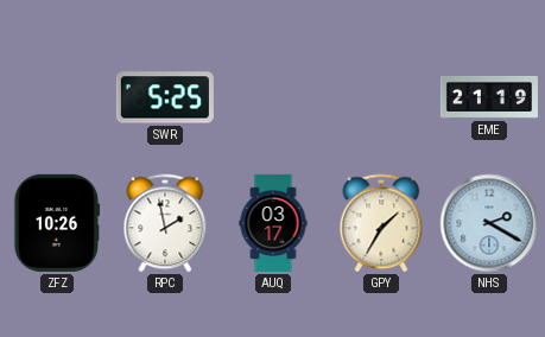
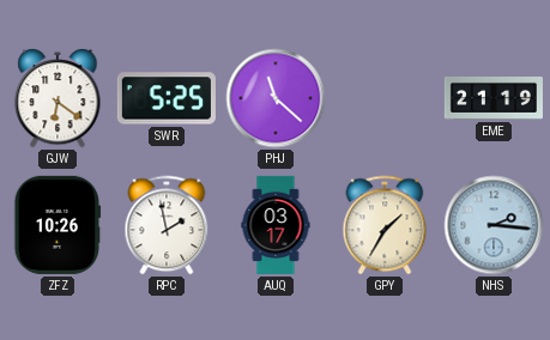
GJW: none -> 6:21 (58, 98)
PHJ: none -> 11:22 (276, 98)
NHS: 2:20 -> 2:16 (494, 225)
